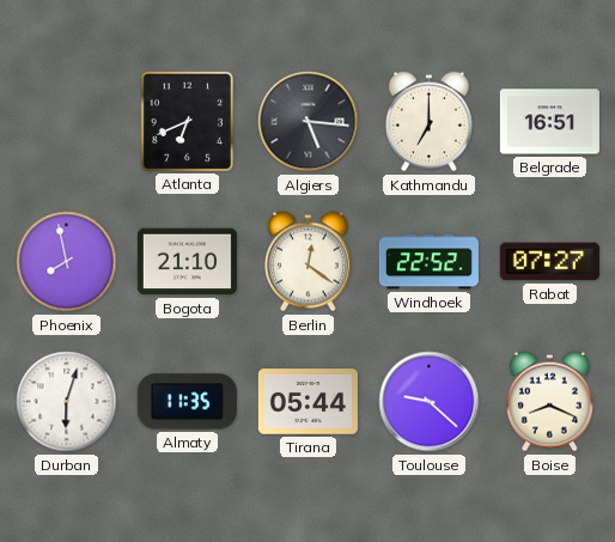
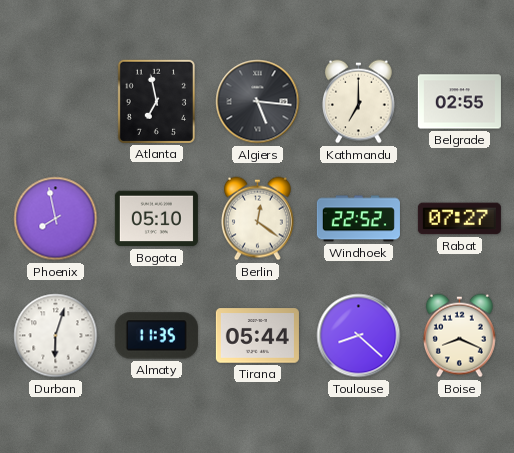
Atlanta: 6:41 -> 6:58 (156, 101)
Belgrade: 16:51 -> 02:55 (459, 102)
Bogota: 21:10 -> 05:10 (156, 219)
Toulouse: 9:22 -> 8:22 (359, 336)
